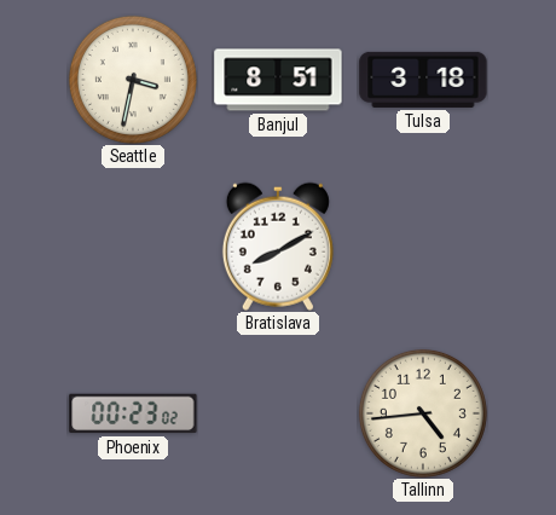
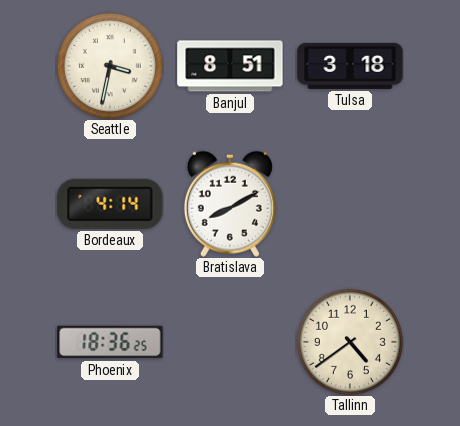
Bordeaux: none -> 4:14 (110, 204)
Phoenix: 00:23 -> 18:36 (110, 342)
Tallinn: 4:44 -> 4:39 (350, 342)
